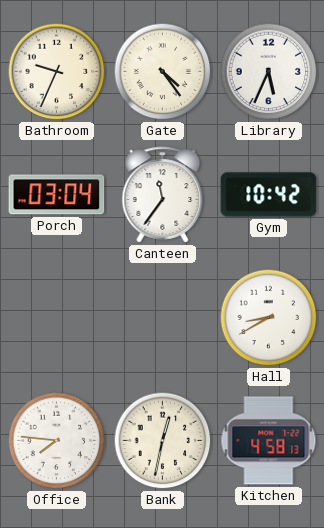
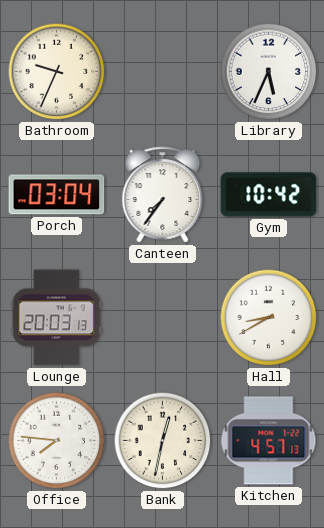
Gate: 4:24 -> none (163, 72)
Canteen: 11:36 -> 7:36 (163, 195)
Lounge: none -> 20:03 (56, 318)
Kitchen: 4:58 -> 4:57 (269, 441)
